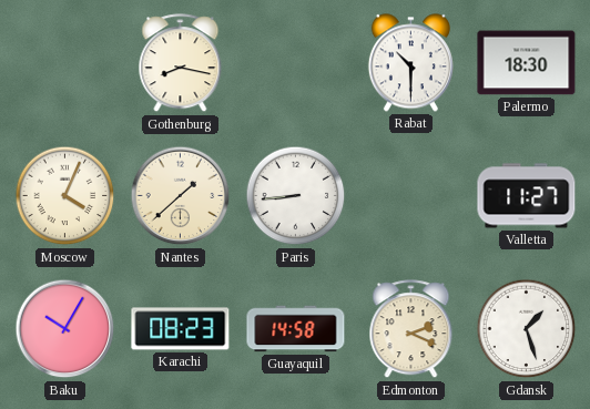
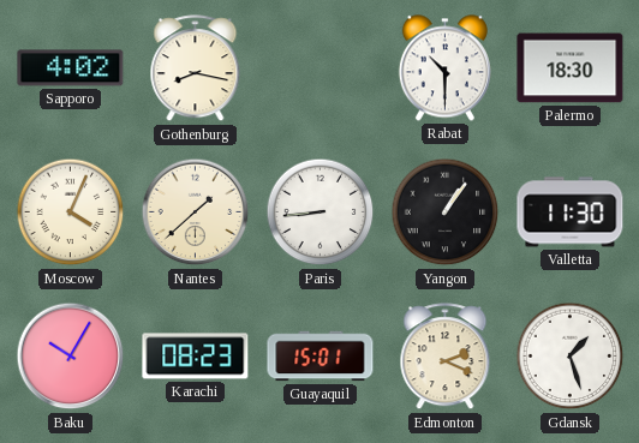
Sapporo: none -> 4:02 (71, 68)
Yangon: none -> 1:06 (446, 212)
Valletta: 11:27 -> 11:30 (571, 212)
Guayaquil: 14:58 -> 15:01 (321, 357)
